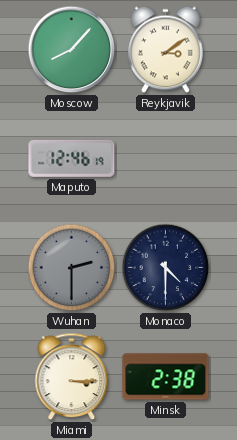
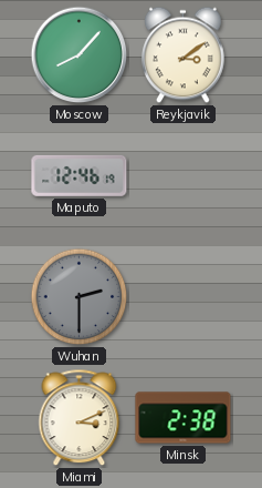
Monaco: 4:30 -> none (166, 268)
Miami: 3:15 -> 3:11 (80, 418)
